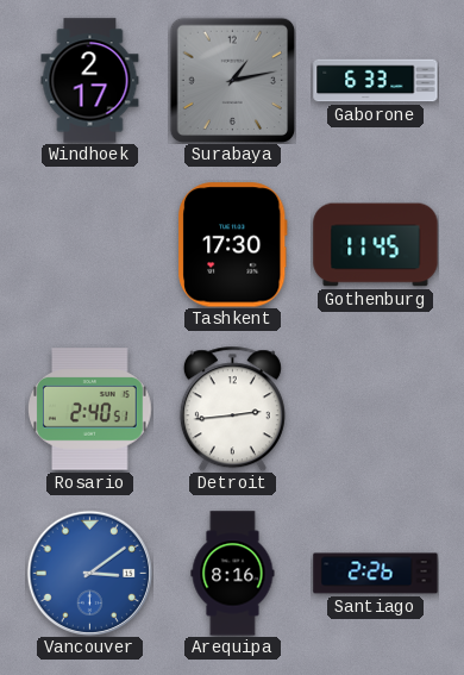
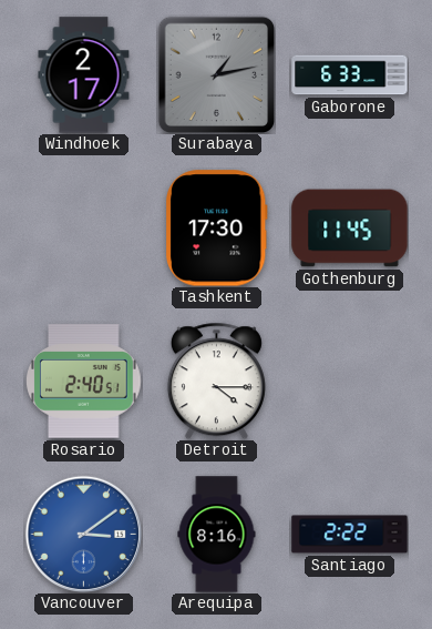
Detroit: 2:44 -> 4:15 (216, 381)
Santiago: 2:26 -> 2:22 (350, 535)
